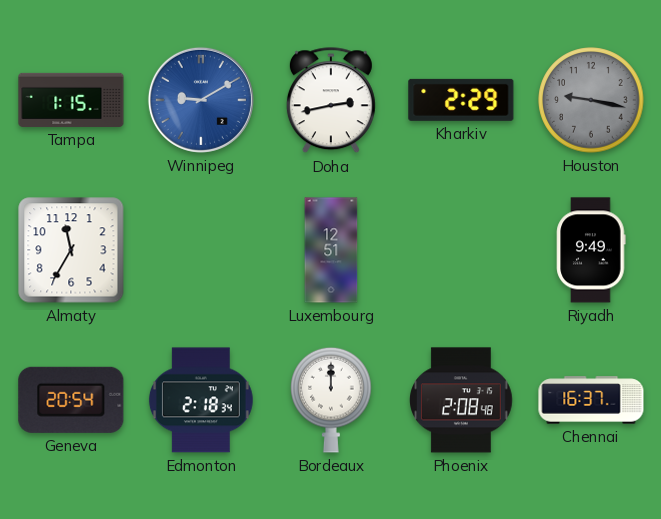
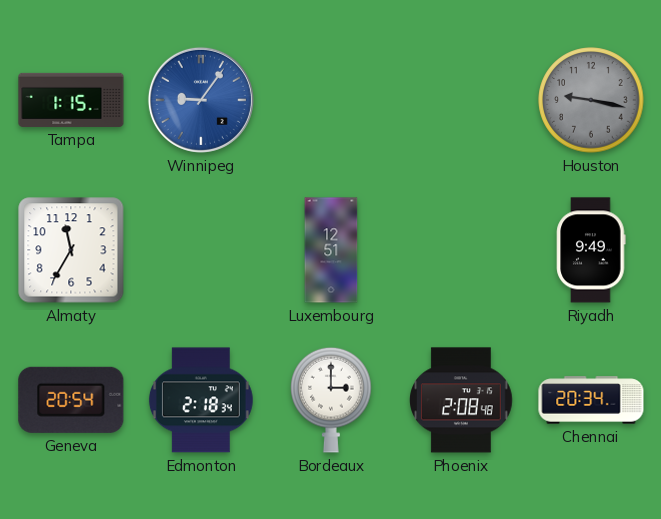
Winnipeg: 9:10 -> 9:06 (201, 100)
Doha: 2:43 -> none (331, 101)
Kharkiv: 2:29 -> none (461, 100)
Bordeaux: 12:00 -> 3:00 (331, 400)
Chennai: 16:37 -> 20:34 (591, 400)
